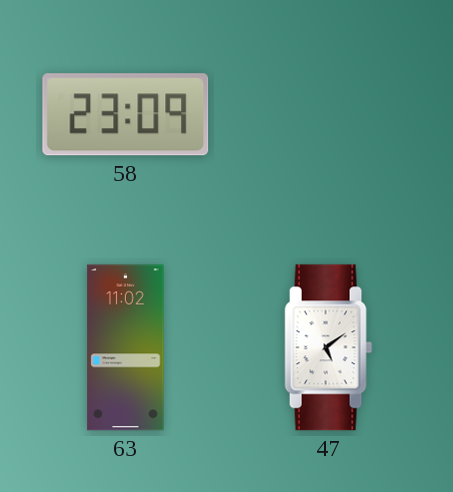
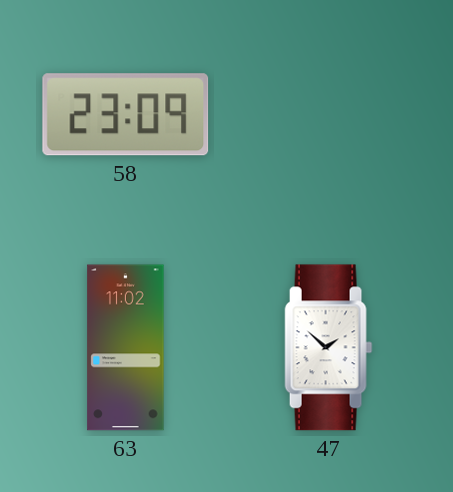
47: 5:09 -> 1:52 (329, 348)
